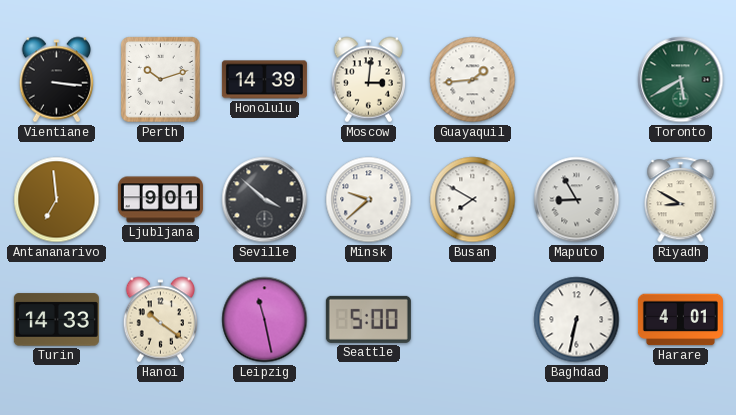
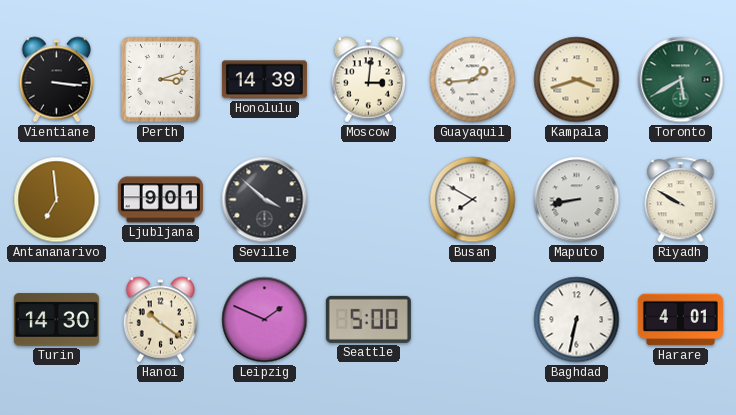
Perth: 10:12 -> 3:12 (161, 80)
Kampala: none -> 3:42 (577, 80)
Minsk: 9:38 -> none (369, 200)
Maputo: 8:55 -> 8:43 (577, 200)
Riyadh: 8:50 -> 9:50 (681, 200)
Turin: 14:33 -> 14:30 (56, 320)
Leipzig: 11:28 -> 1:49 (265, 320)
